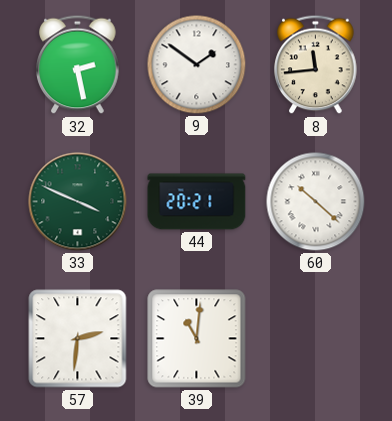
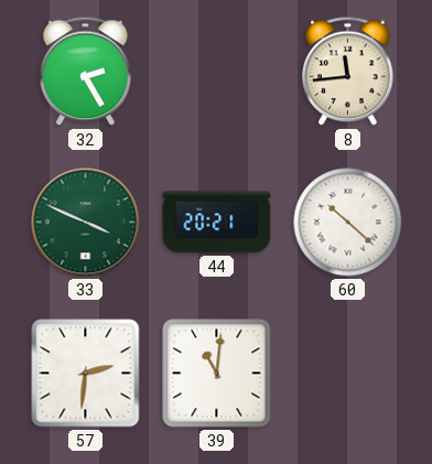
32: 2:28 -> 2:25 (86, 72)
9: 1:51 -> none (197, 65)
